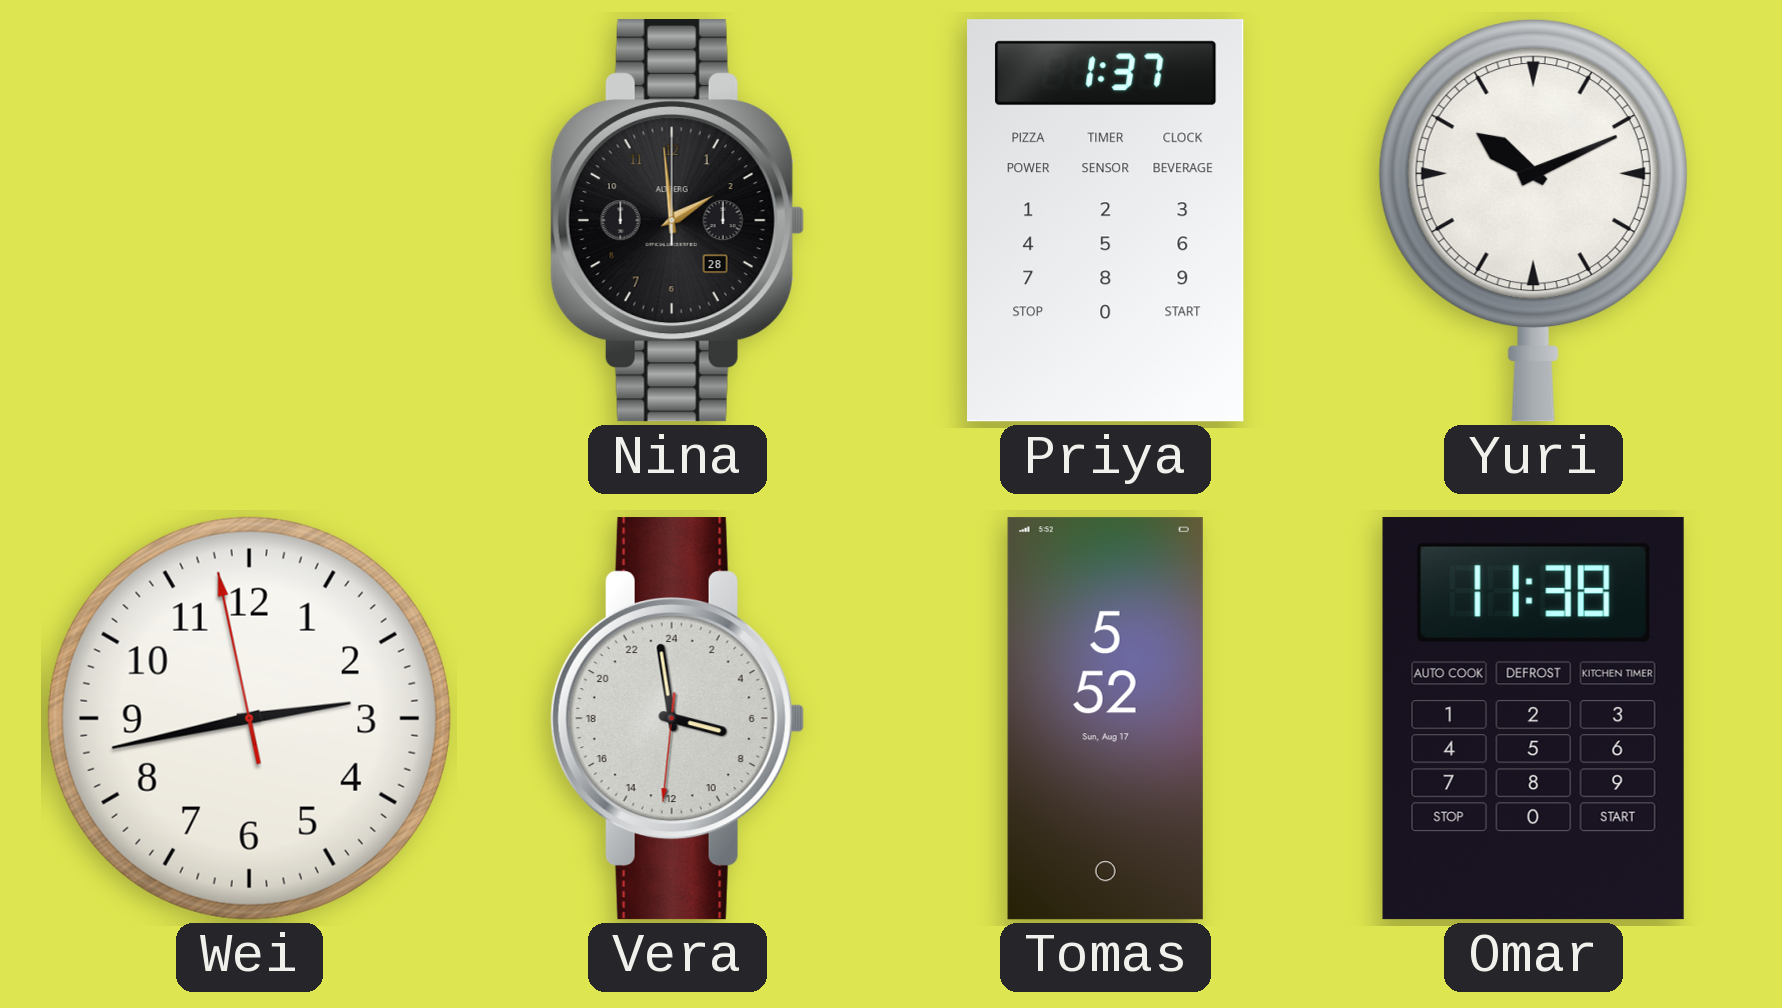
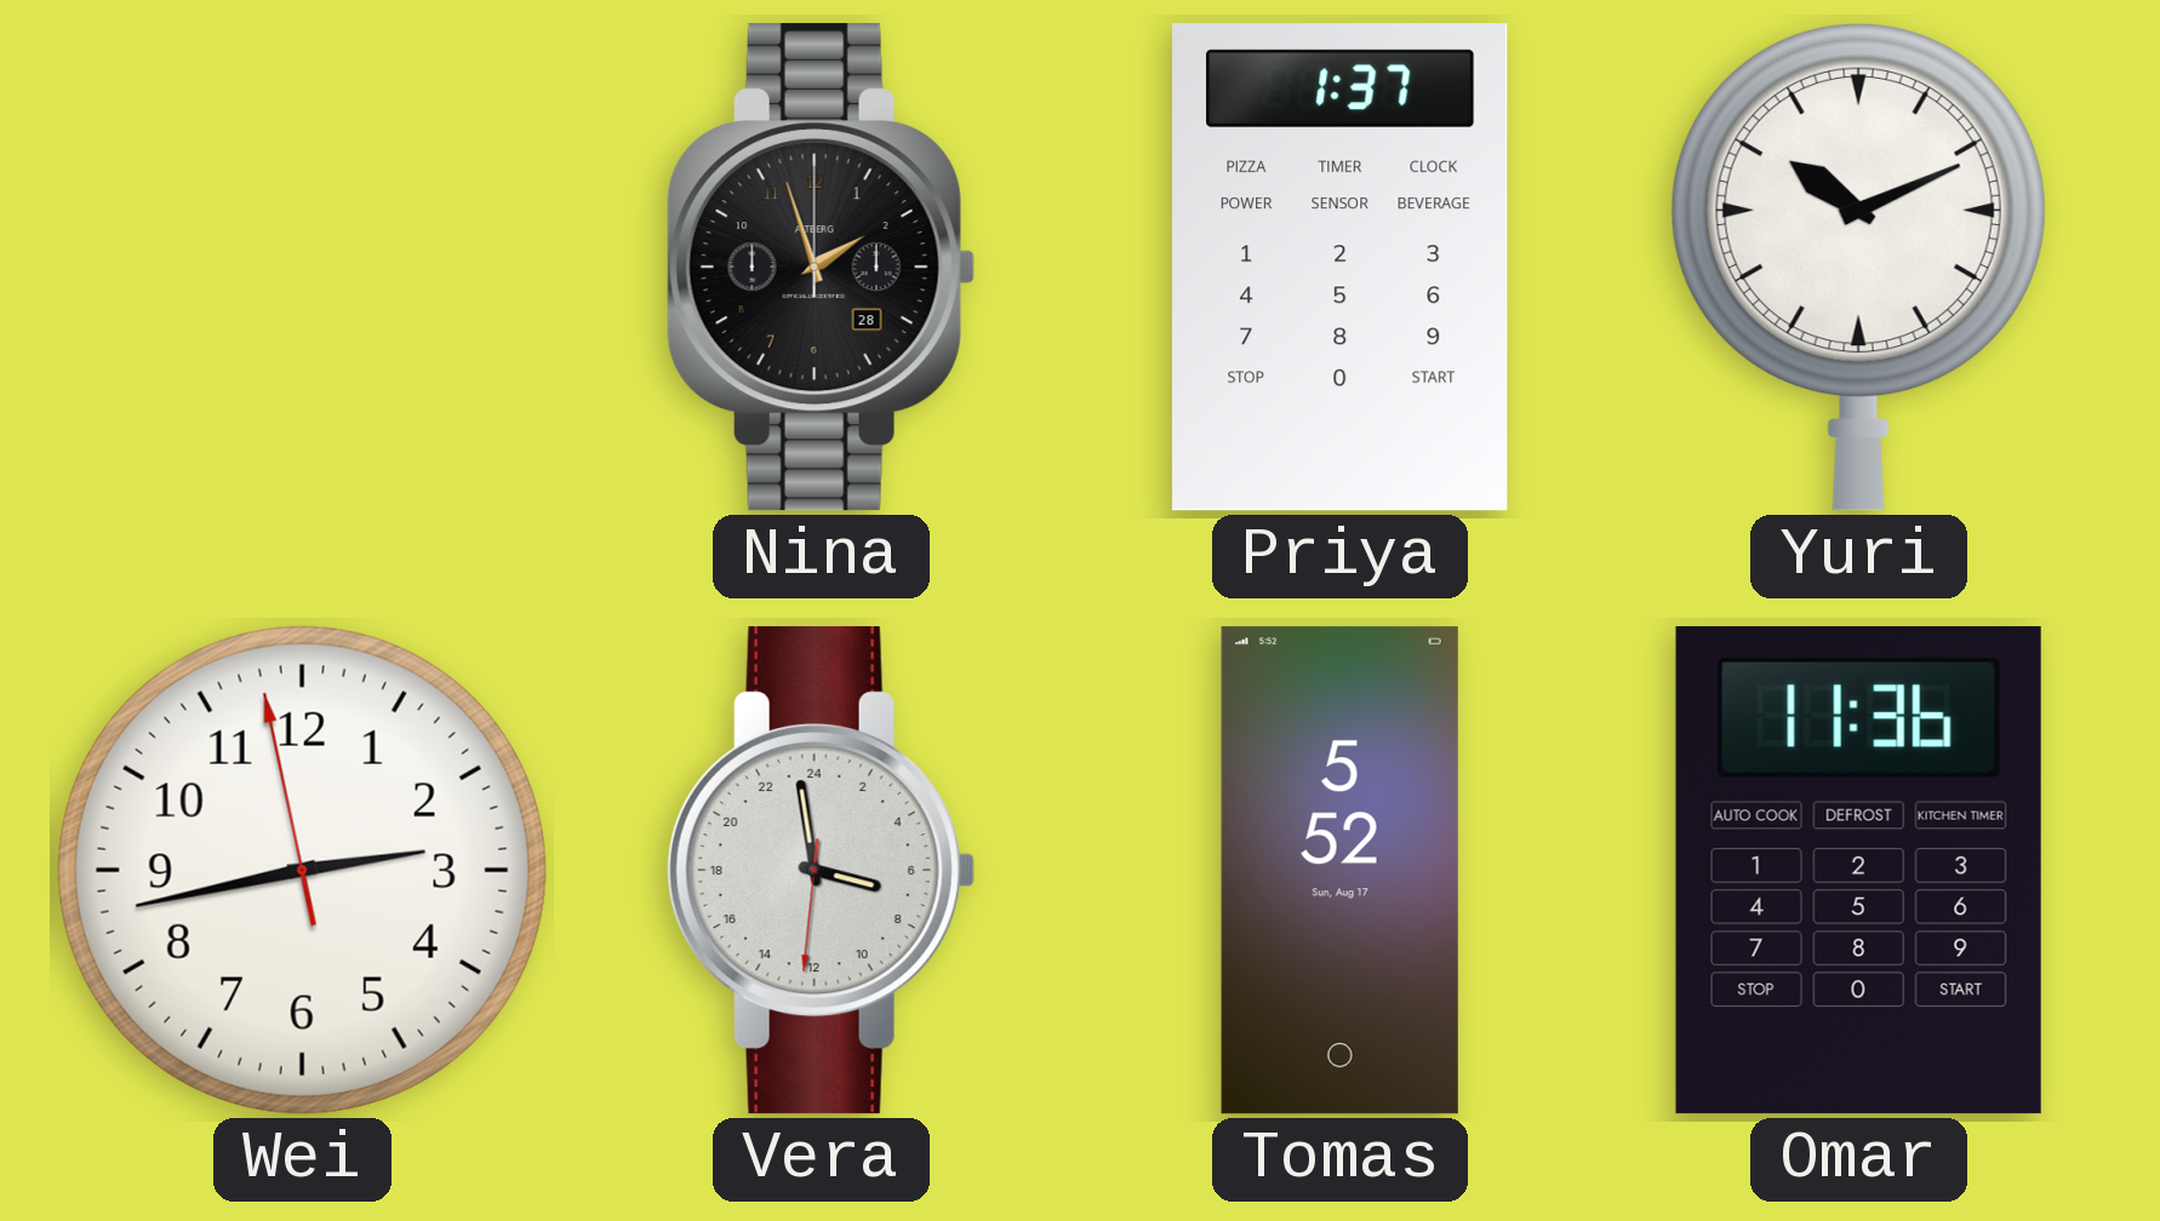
Nina: 1:59 -> 1:57 (821, 268)
Omar: 11:38 -> 11:36 (1858, 871)
